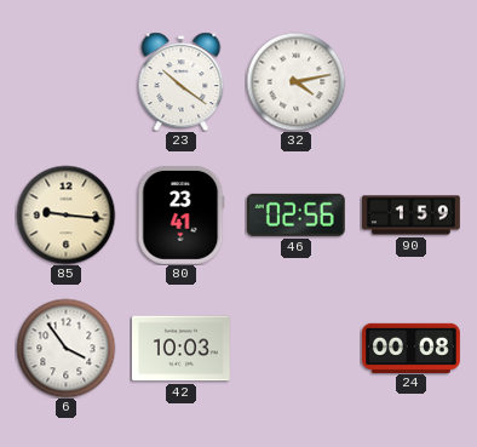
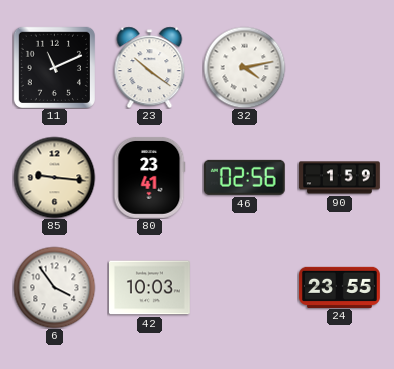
11: none -> 11:11 (54, 67)
24: 00:08 -> 23:55 (340, 287)
